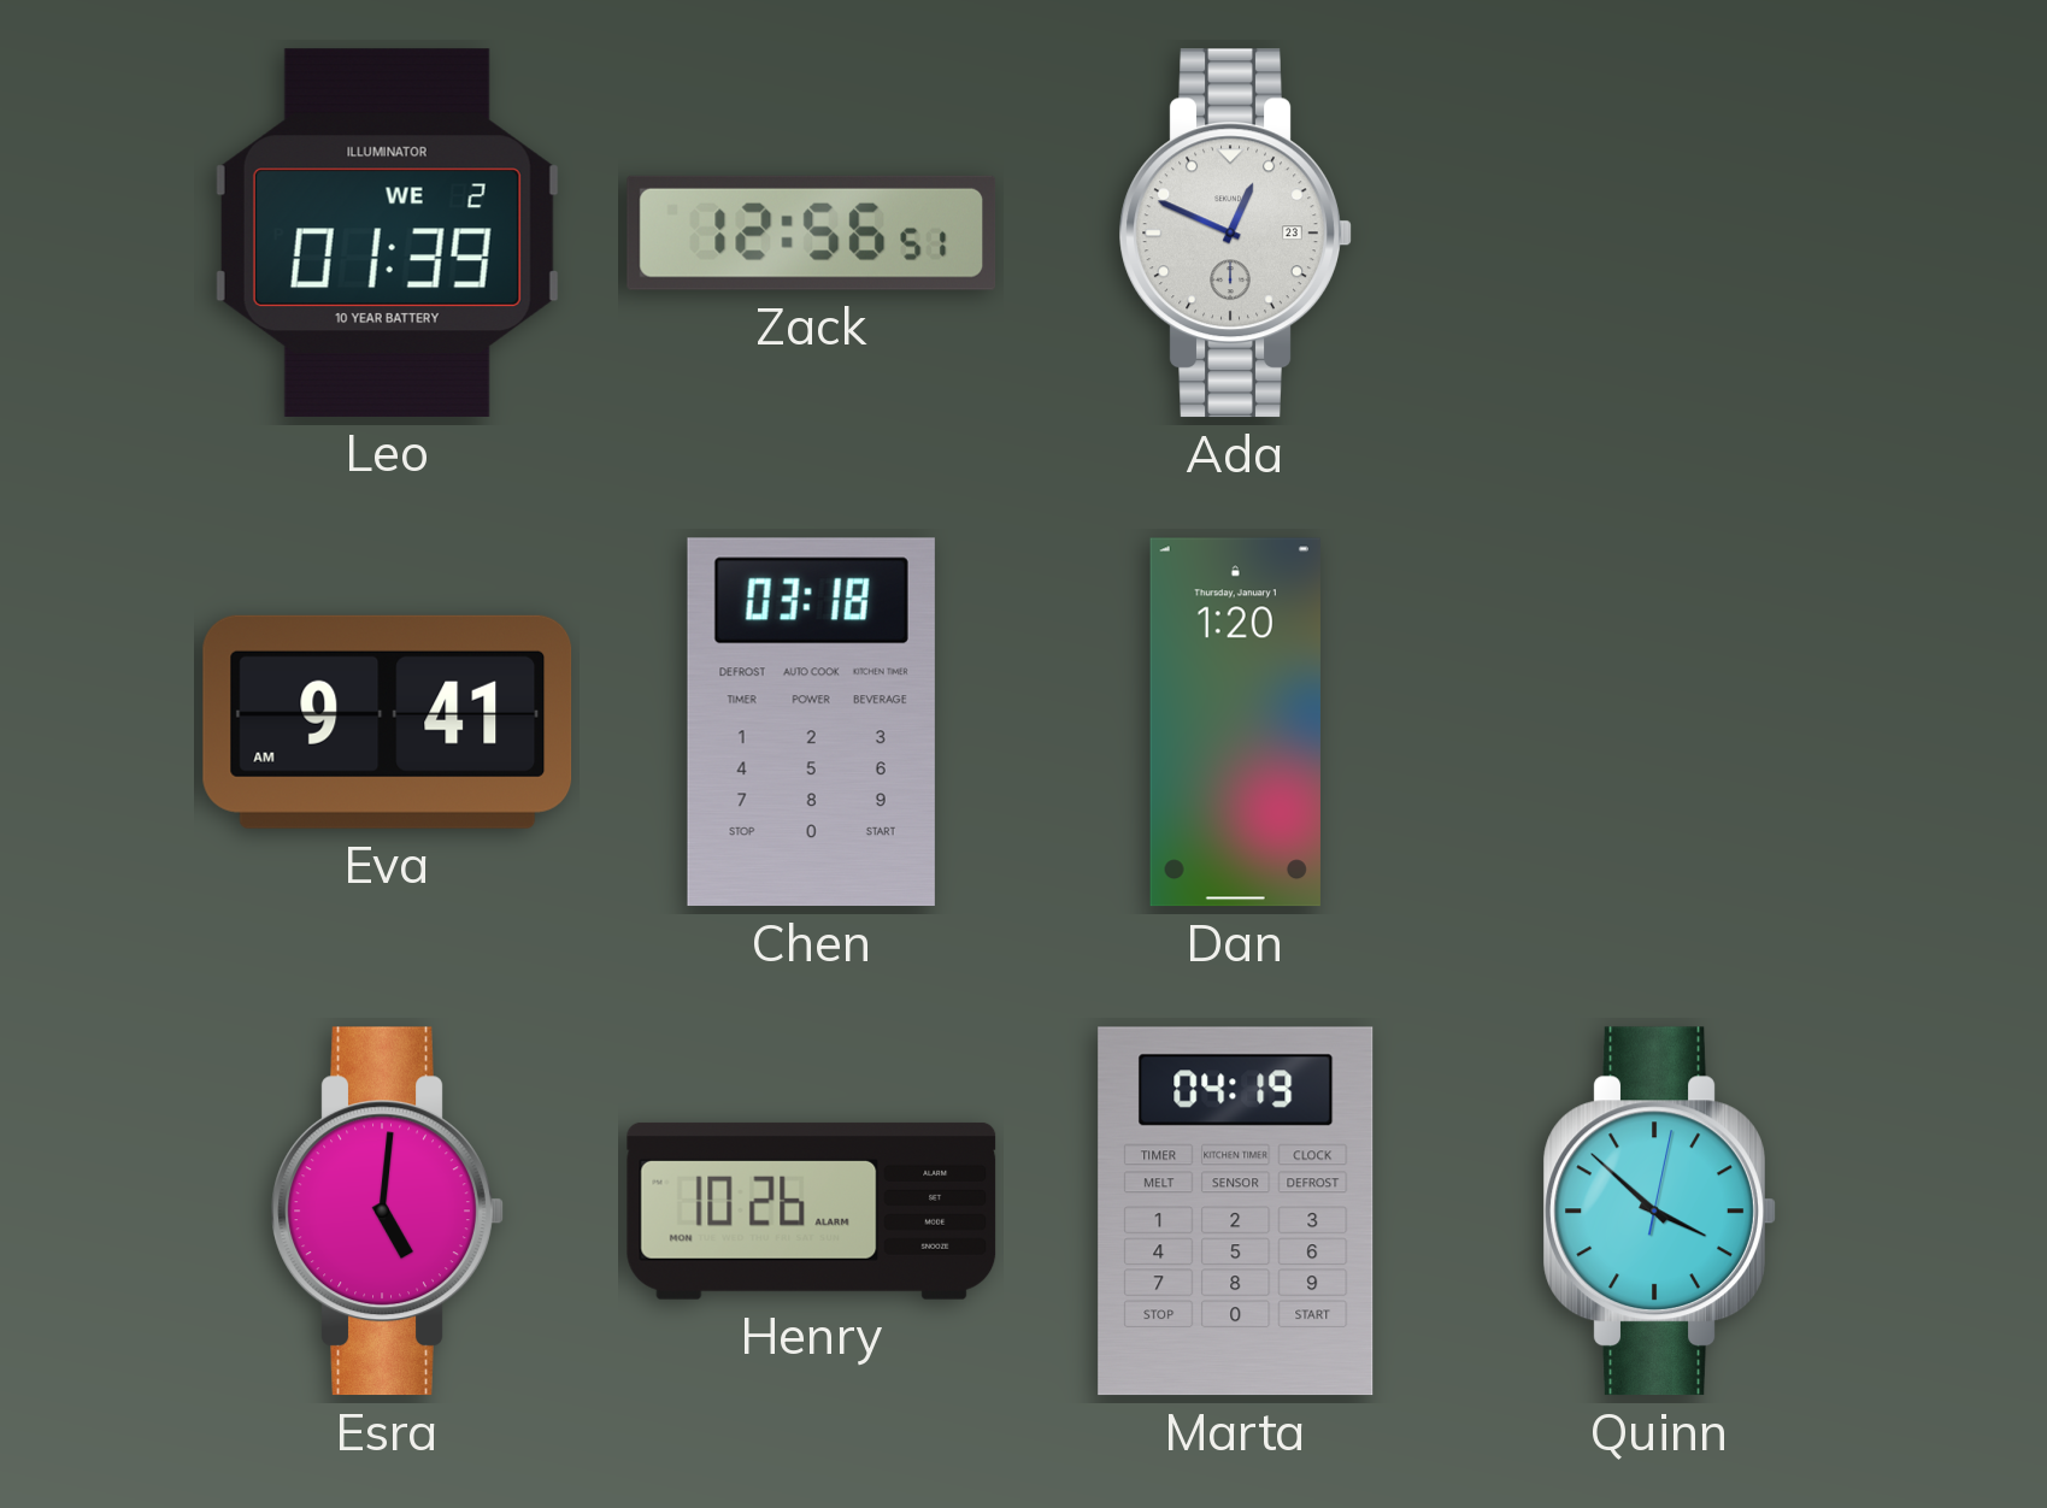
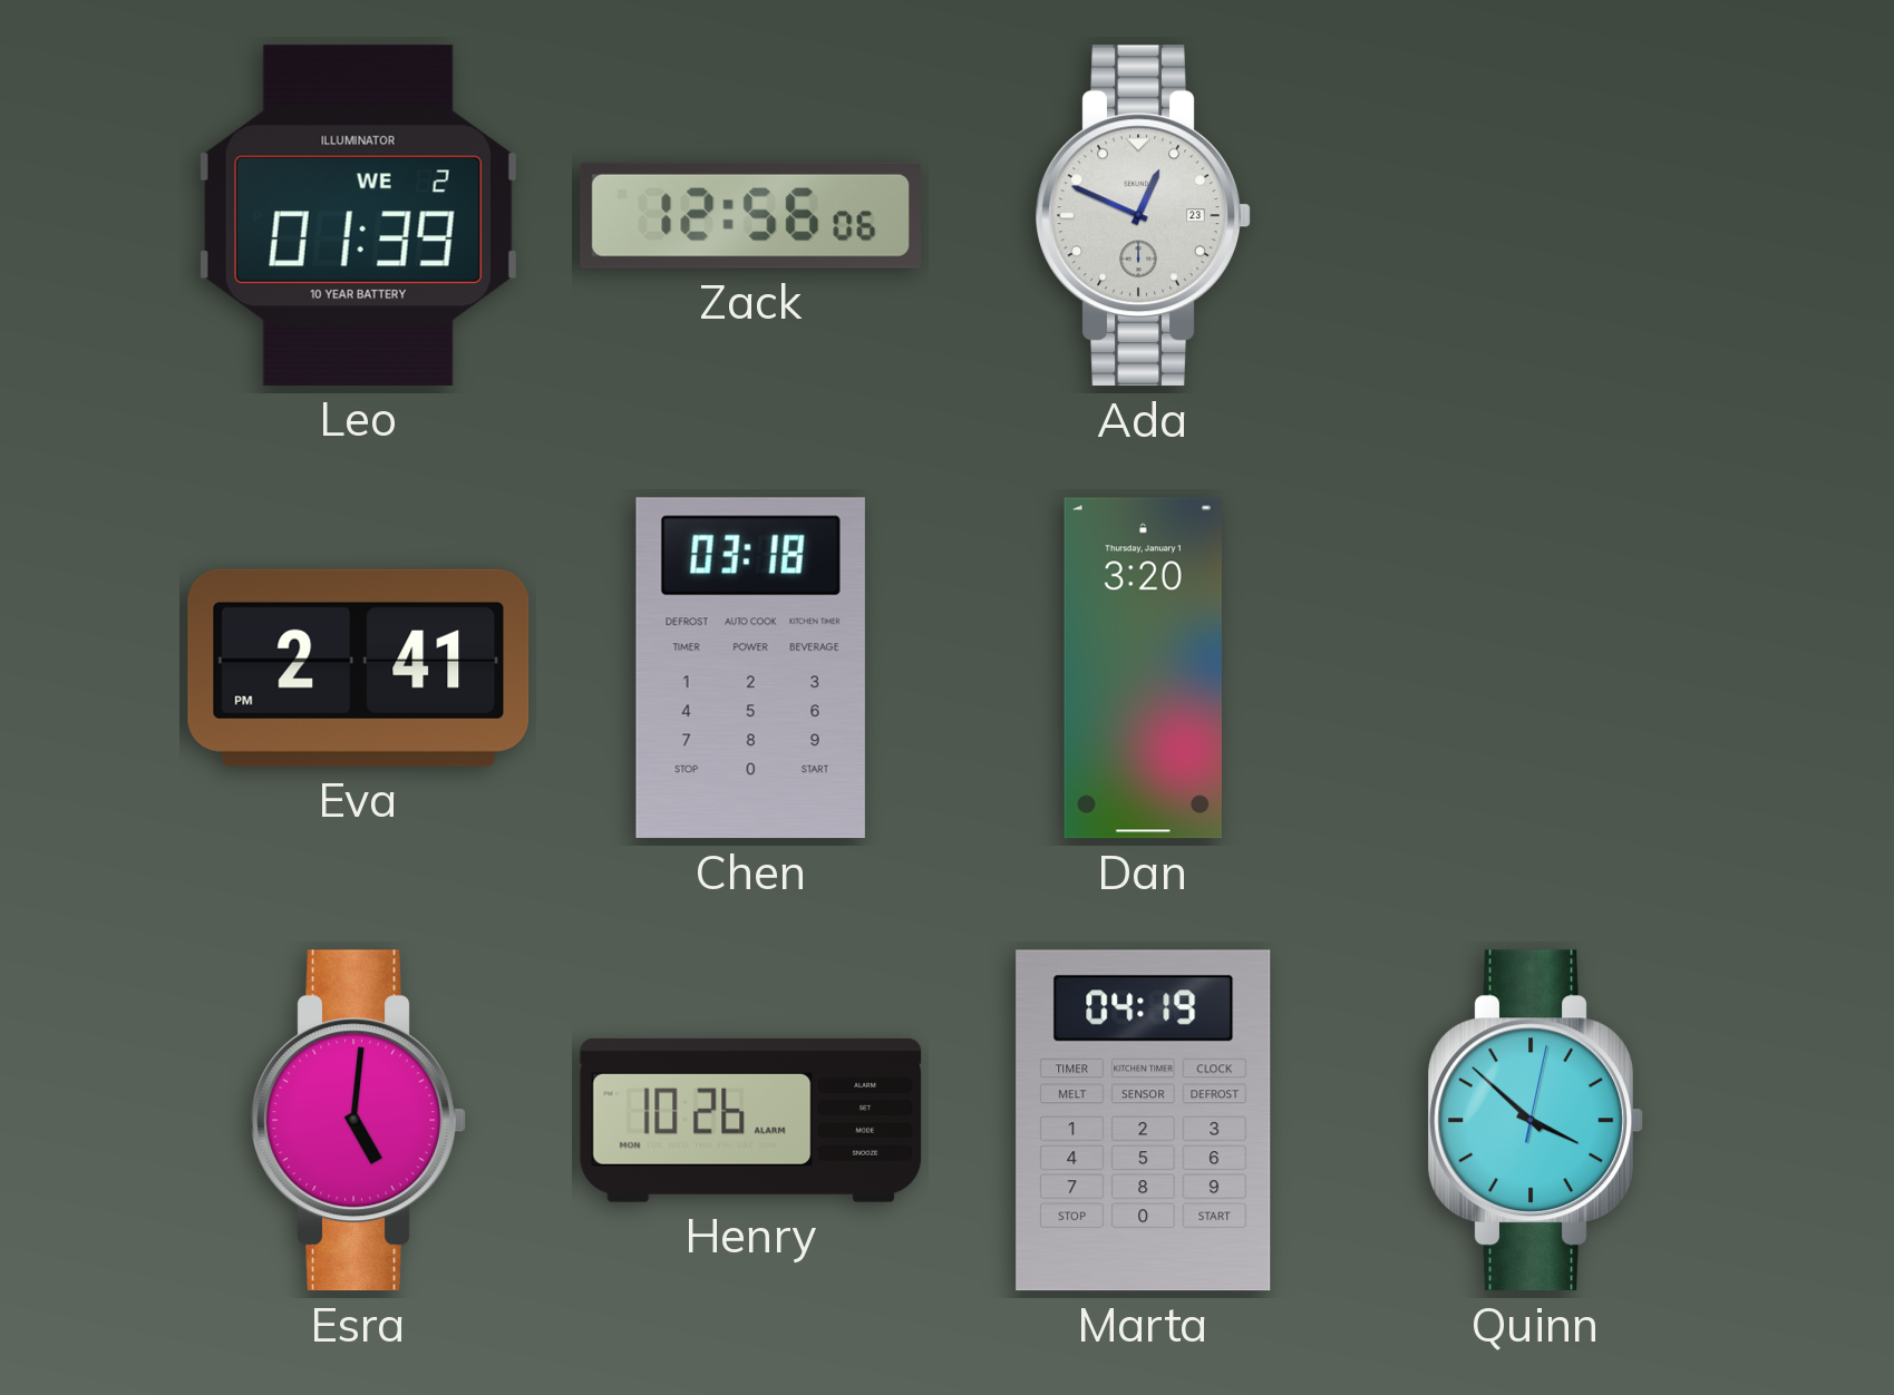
Zack: 12:56:51 -> 12:56:06 (751, 215)
Eva: 9:41 -> 2:41 (359, 667)
Dan: 1:20 -> 3:20 (1143, 669)
